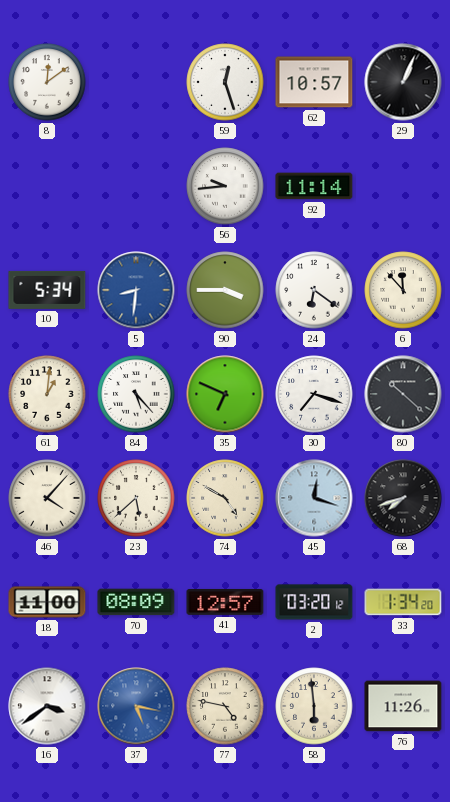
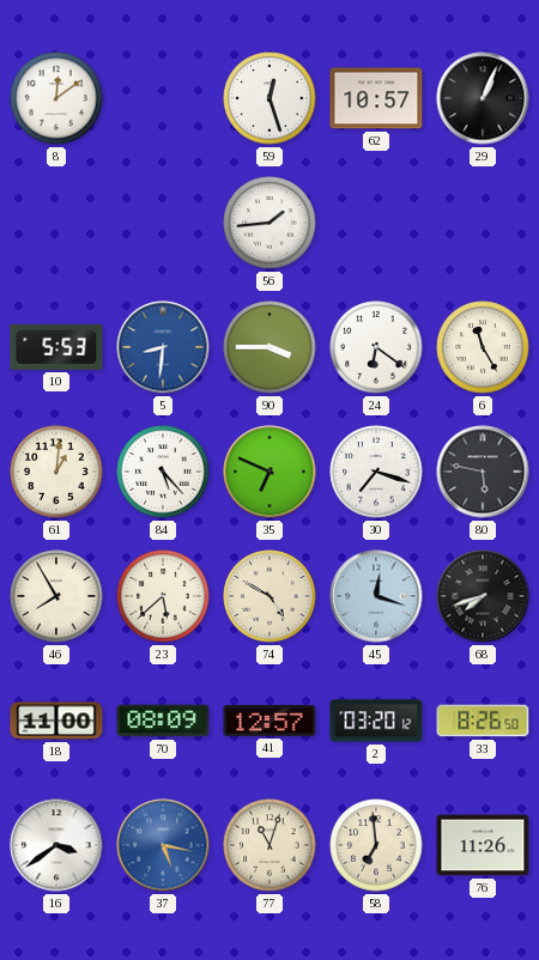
56: 9:44 -> 1:44 (269, 223)
92: 11:14 -> none (314, 186)
10: 5:34 -> 5:53 (56, 347)
6: 11:53 -> 11:25 (483, 347)
80: 10:22 -> 5:47 (483, 472)
46: 4:07 -> 7:55 (56, 596)
33: 1:34 -> 8:26 (483, 721)
77: 4:47 -> 11:03 (269, 845)
58: 5:59 -> 6:59 (376, 845)
